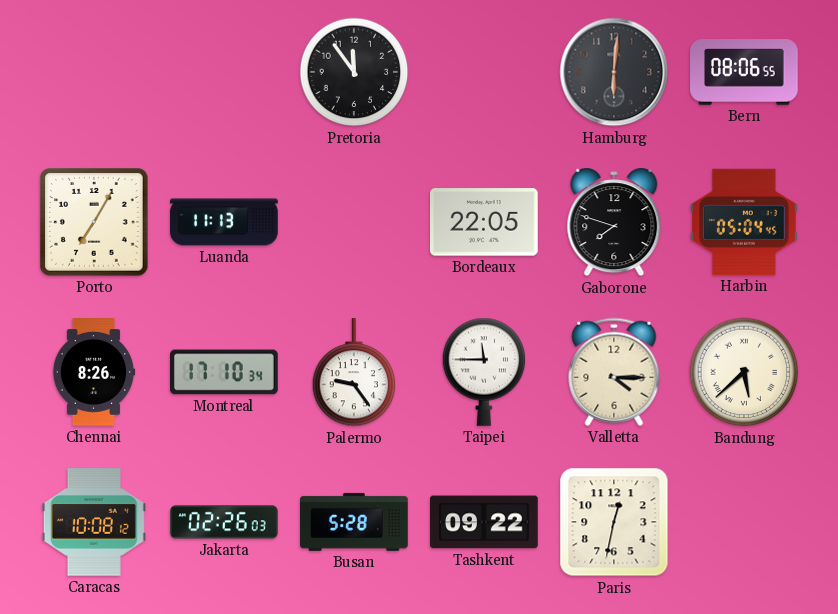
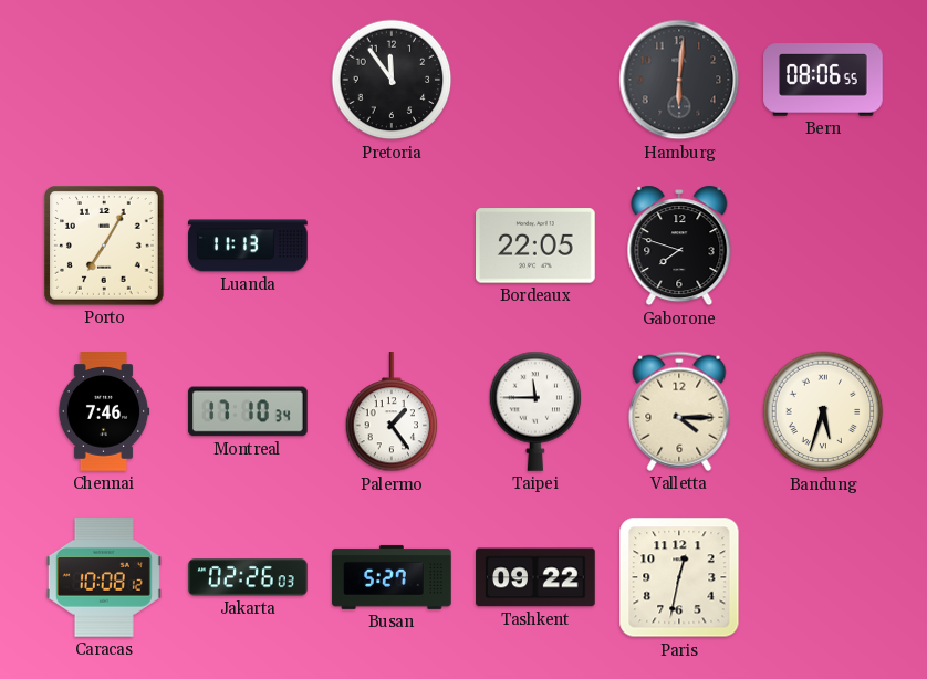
Harbin: 05:04 -> none (745, 222)
Chennai: 8:26 -> 7:46 (104, 411)
Palermo: 9:24 -> 1:24 (392, 412)
Bandung: 5:38 -> 5:33 (823, 411)
Busan: 5:28 -> 5:27 (392, 577)
